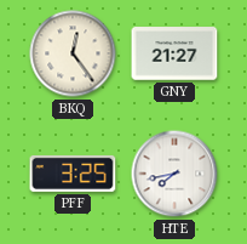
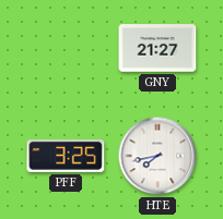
BKQ: 12:24 -> none (73, 53)
